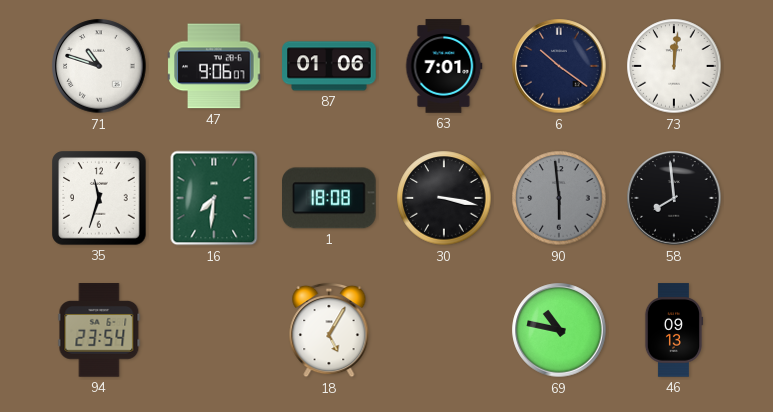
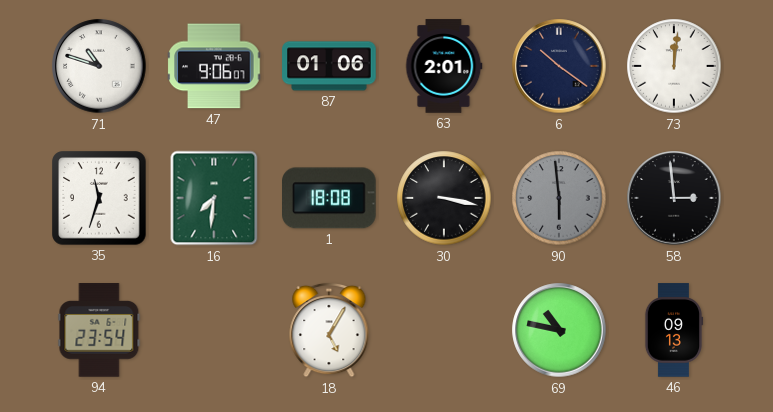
63: 7:01 -> 2:01 (444, 66)
58: 7:59 -> 2:59 (674, 198)
